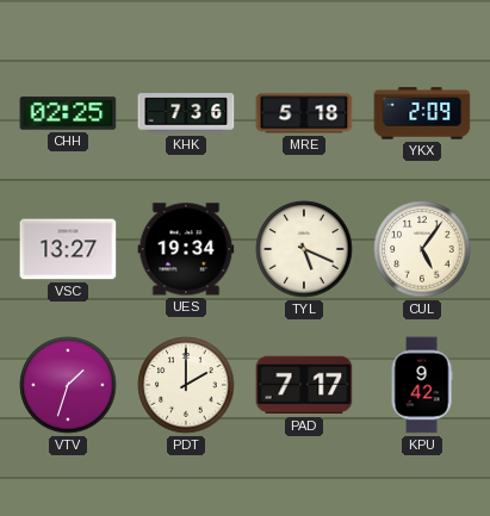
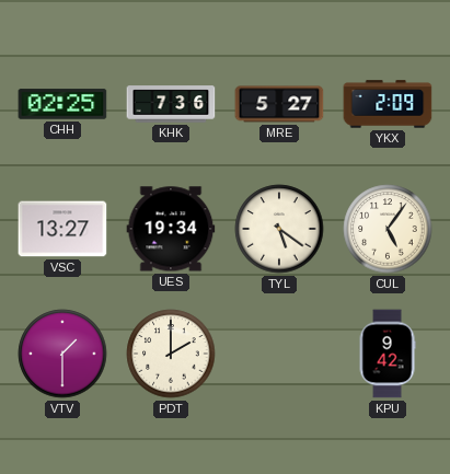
MRE: 5:18 -> 5:27 (279, 104)
TYL: 5:19 -> 5:21 (279, 229)
VTV: 1:33 -> 1:30 (62, 354)
PAD: 7:17 -> none (304, 385)
